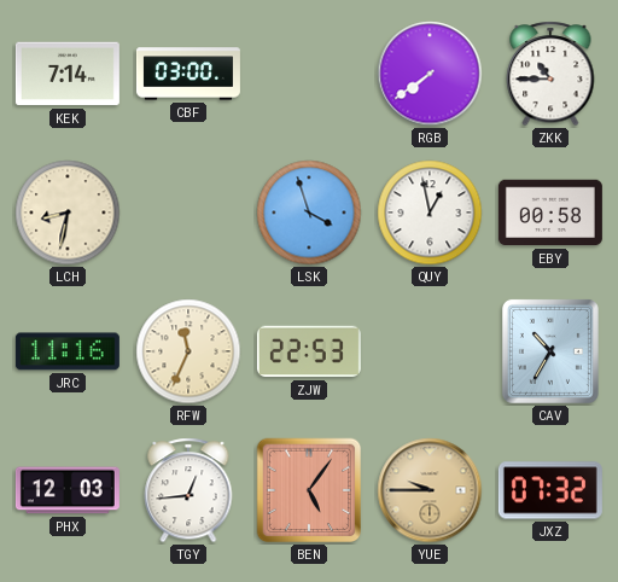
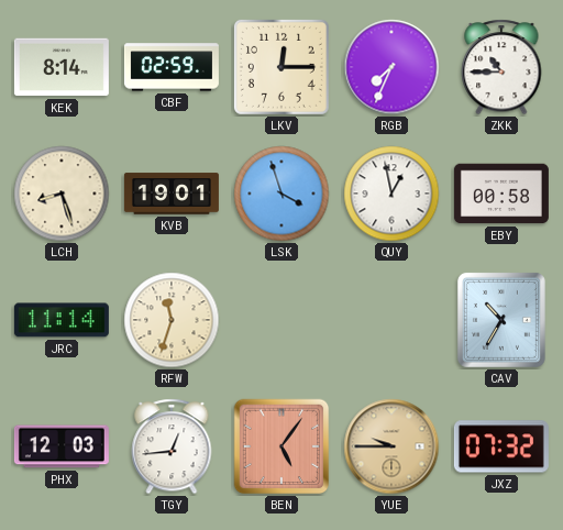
KEK: 7:14 -> 8:14 (62, 67)
CBF: 03:00 -> 02:59 (172, 67)
LKV: none -> 12:15 (281, 67)
RGB: 7:39 -> 7:34 (391, 67)
LCH: 8:32 -> 8:27 (62, 194)
KVB: none -> 19:01 (172, 194)
JRC: 11:16 -> 11:14 (62, 320)
RFW: 11:34 -> 11:33 (172, 320)
ZJW: 22:53 -> none (309, 351)
